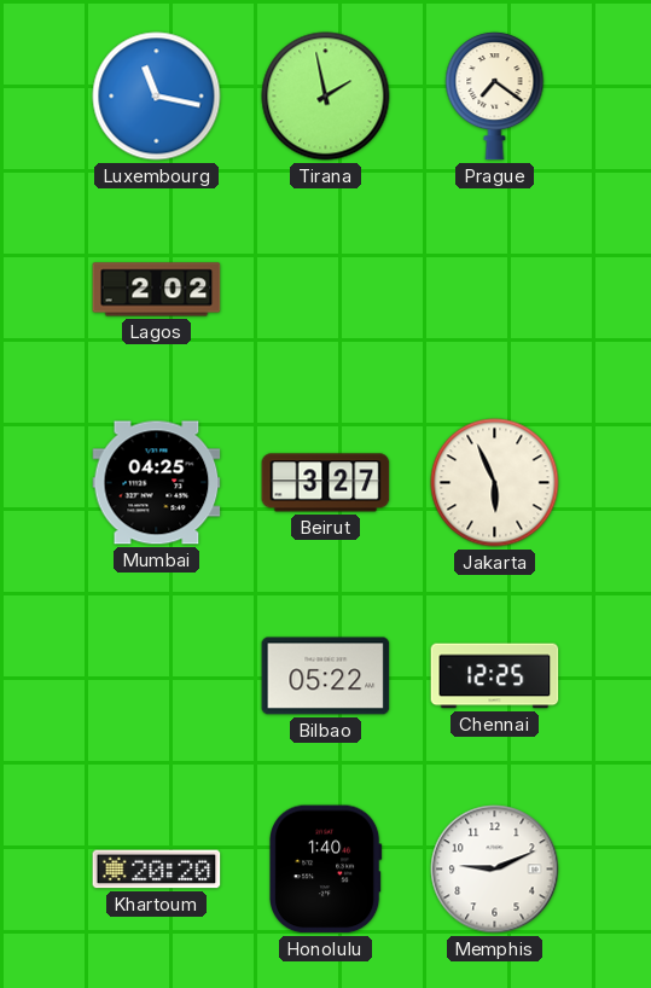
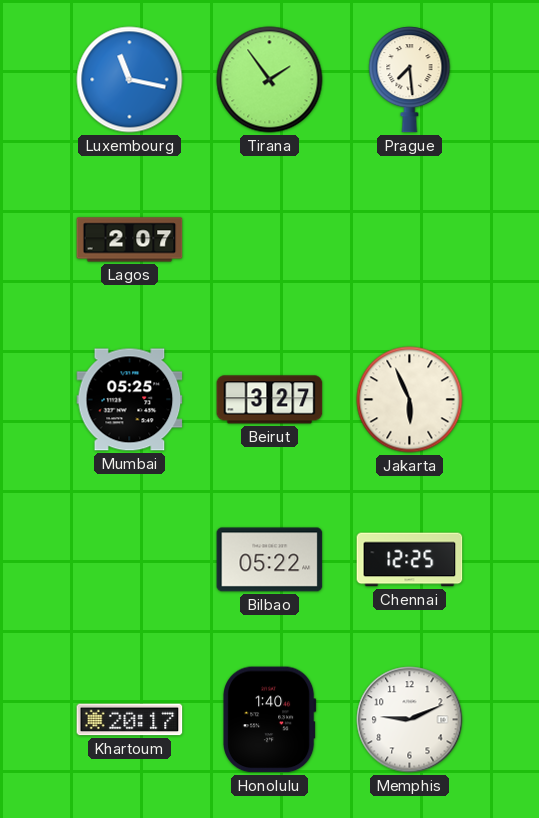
Tirana: 1:58 -> 1:54 (270, 80)
Prague: 7:21 -> 7:29 (410, 80)
Lagos: 2:02 -> 2:07 (130, 240)
Mumbai: 04:25 -> 05:25 (130, 400)
Khartoum: 20:20 -> 20:17 (130, 720)
